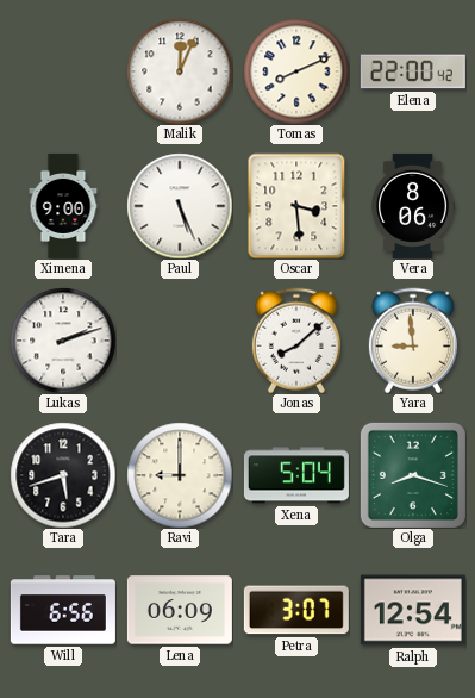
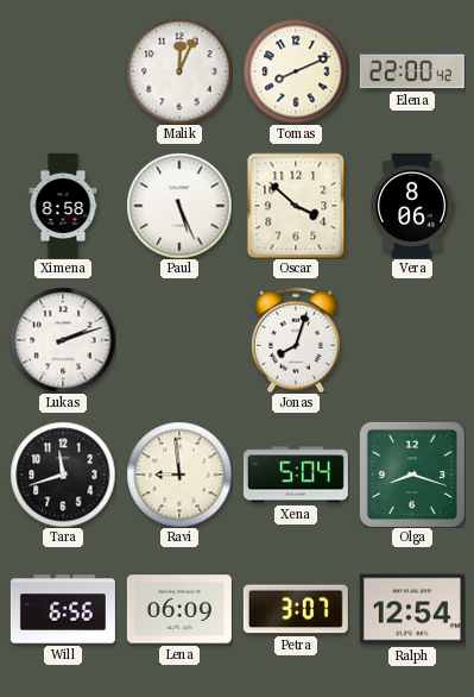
Ximena: 9:00 -> 8:58 (63, 206)
Oscar: 3:29 -> 3:52 (296, 206)
Jonas: 8:08 -> 8:03 (296, 340)
Yara: 8:59 -> none (413, 341)
Tara: 5:42 -> 11:42 (63, 475)
Ravi: 9:00 -> 8:59 (179, 475)
